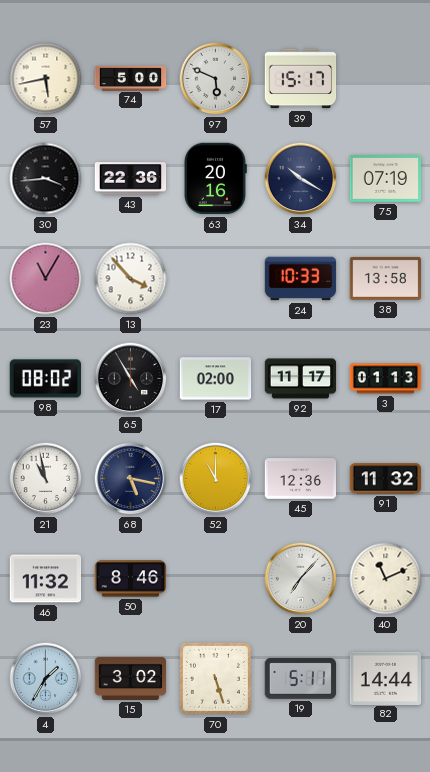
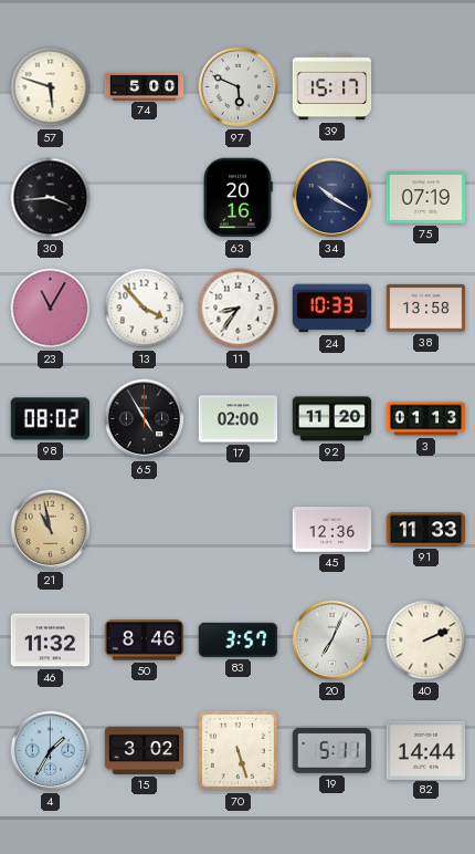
57: 5:43 -> 5:48 (51, 87)
43: 22:36 -> none (131, 179)
11: none -> 8:36 (239, 309)
92: 11:17 -> 11:20 (332, 419)
21 dial: white -> champagne (51, 530)
68: 5:17 -> none (131, 479)
52: 11:00 -> none (216, 479)
91: 11:32 -> 11:33 (426, 530)
83: none -> 3:57 (239, 639)
20: 7:07 -> 7:04 (332, 640)
40: 11:11 -> 2:11 (426, 640)
